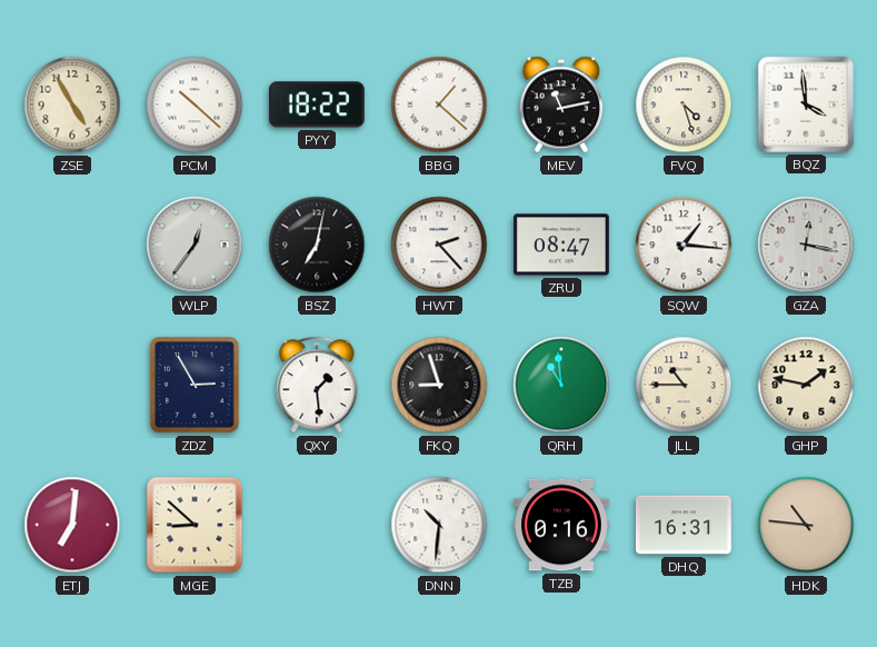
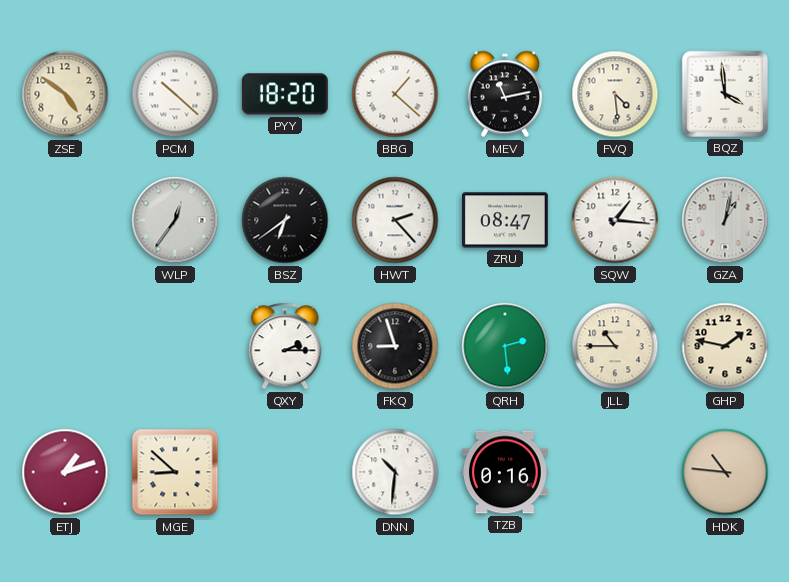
ZSE: 4:55 -> 4:51 (65, 94)
PYY: 18:22 -> 18:20 (285, 94)
FVQ: 4:27 -> 4:29 (615, 94)
BSZ: 7:02 -> 6:39 (285, 220)
GZA: 12:17 -> 1:02 (725, 220)
ZDZ: 2:55 -> none (195, 385)
QXY: 1:29 -> 2:15 (285, 346)
QRH: 10:59 -> 2:29 (505, 346)
ETJ: 7:01 -> 1:12 (65, 472)
DHQ: 16:31 -> none (685, 525)
